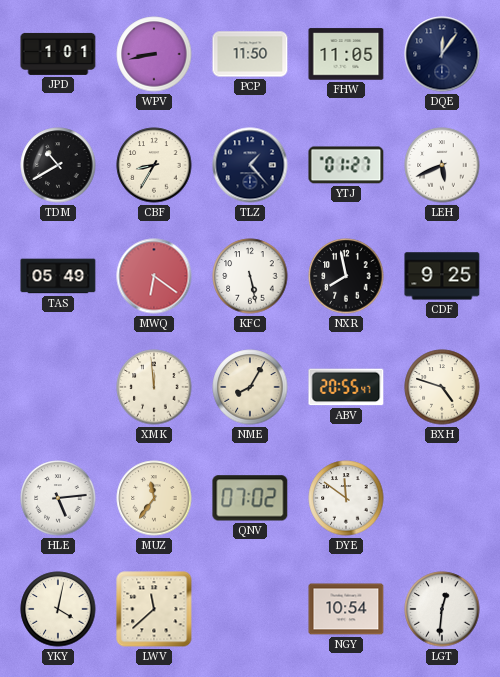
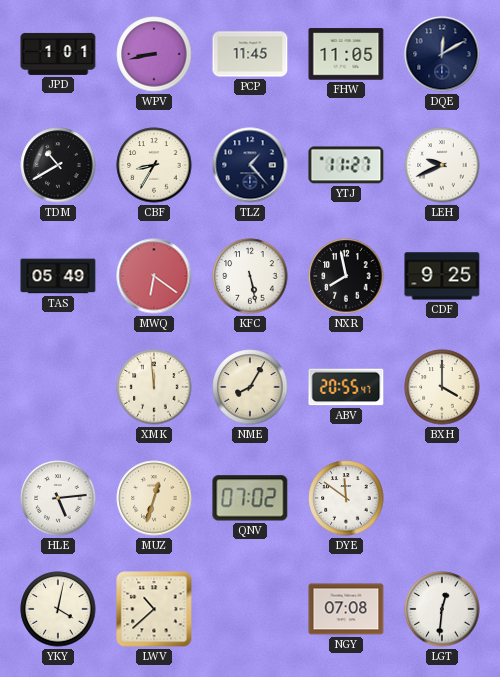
PCP: 11:50 -> 11:45 (250, 54)
DQE: 12:06 -> 12:10 (442, 54)
YTJ: 01:27 -> 11:27 (346, 165)
LEH: 5:41 -> 9:41 (442, 165)
BXH: 4:48 -> 4:00 (442, 387)
MUZ: 11:36 -> 12:33 (154, 498)
LWV: 11:38 -> 10:38 (154, 609)
NGY: 10:54 -> 07:08 (346, 609)
